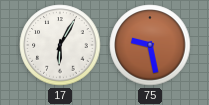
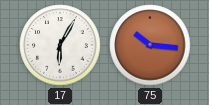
75: 9:28 -> 10:16 (150, 45)
